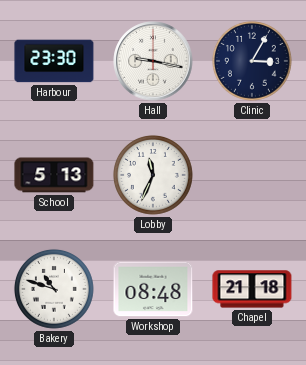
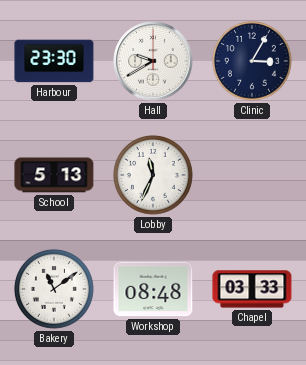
Hall: 9:17 -> 9:40 (153, 61)
Bakery: 10:48 -> 11:09 (54, 289)
Chapel: 21:18 -> 03:33 (252, 289)
